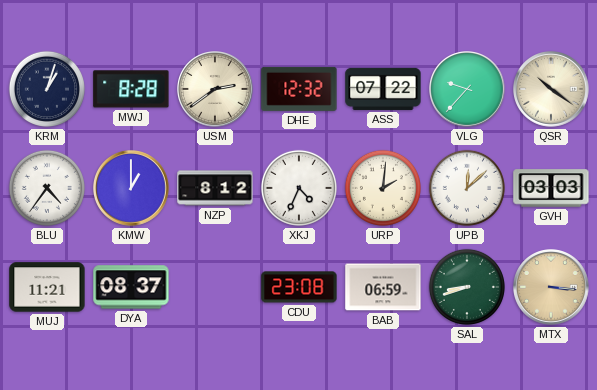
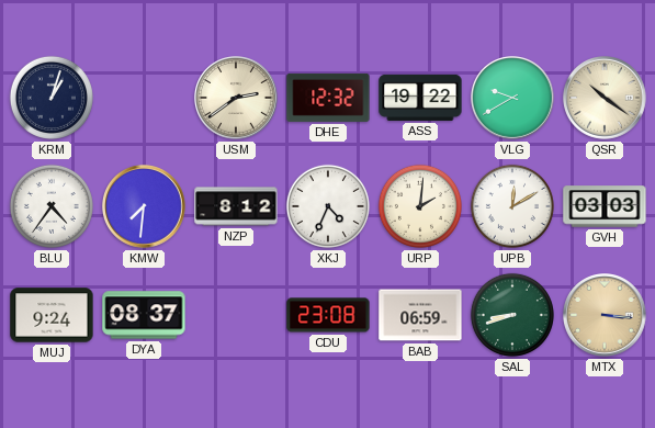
MWJ: 8:28 -> none (131, 89)
ASS: 07:22 -> 19:22 (420, 98)
VLG: 9:37 -> 9:40 (512, 98)
KMW: 1:00 -> 7:31 (144, 206)
UPB: 12:08 -> 12:10 (512, 206)
MUJ: 11:21 -> 9:24 (52, 315)
